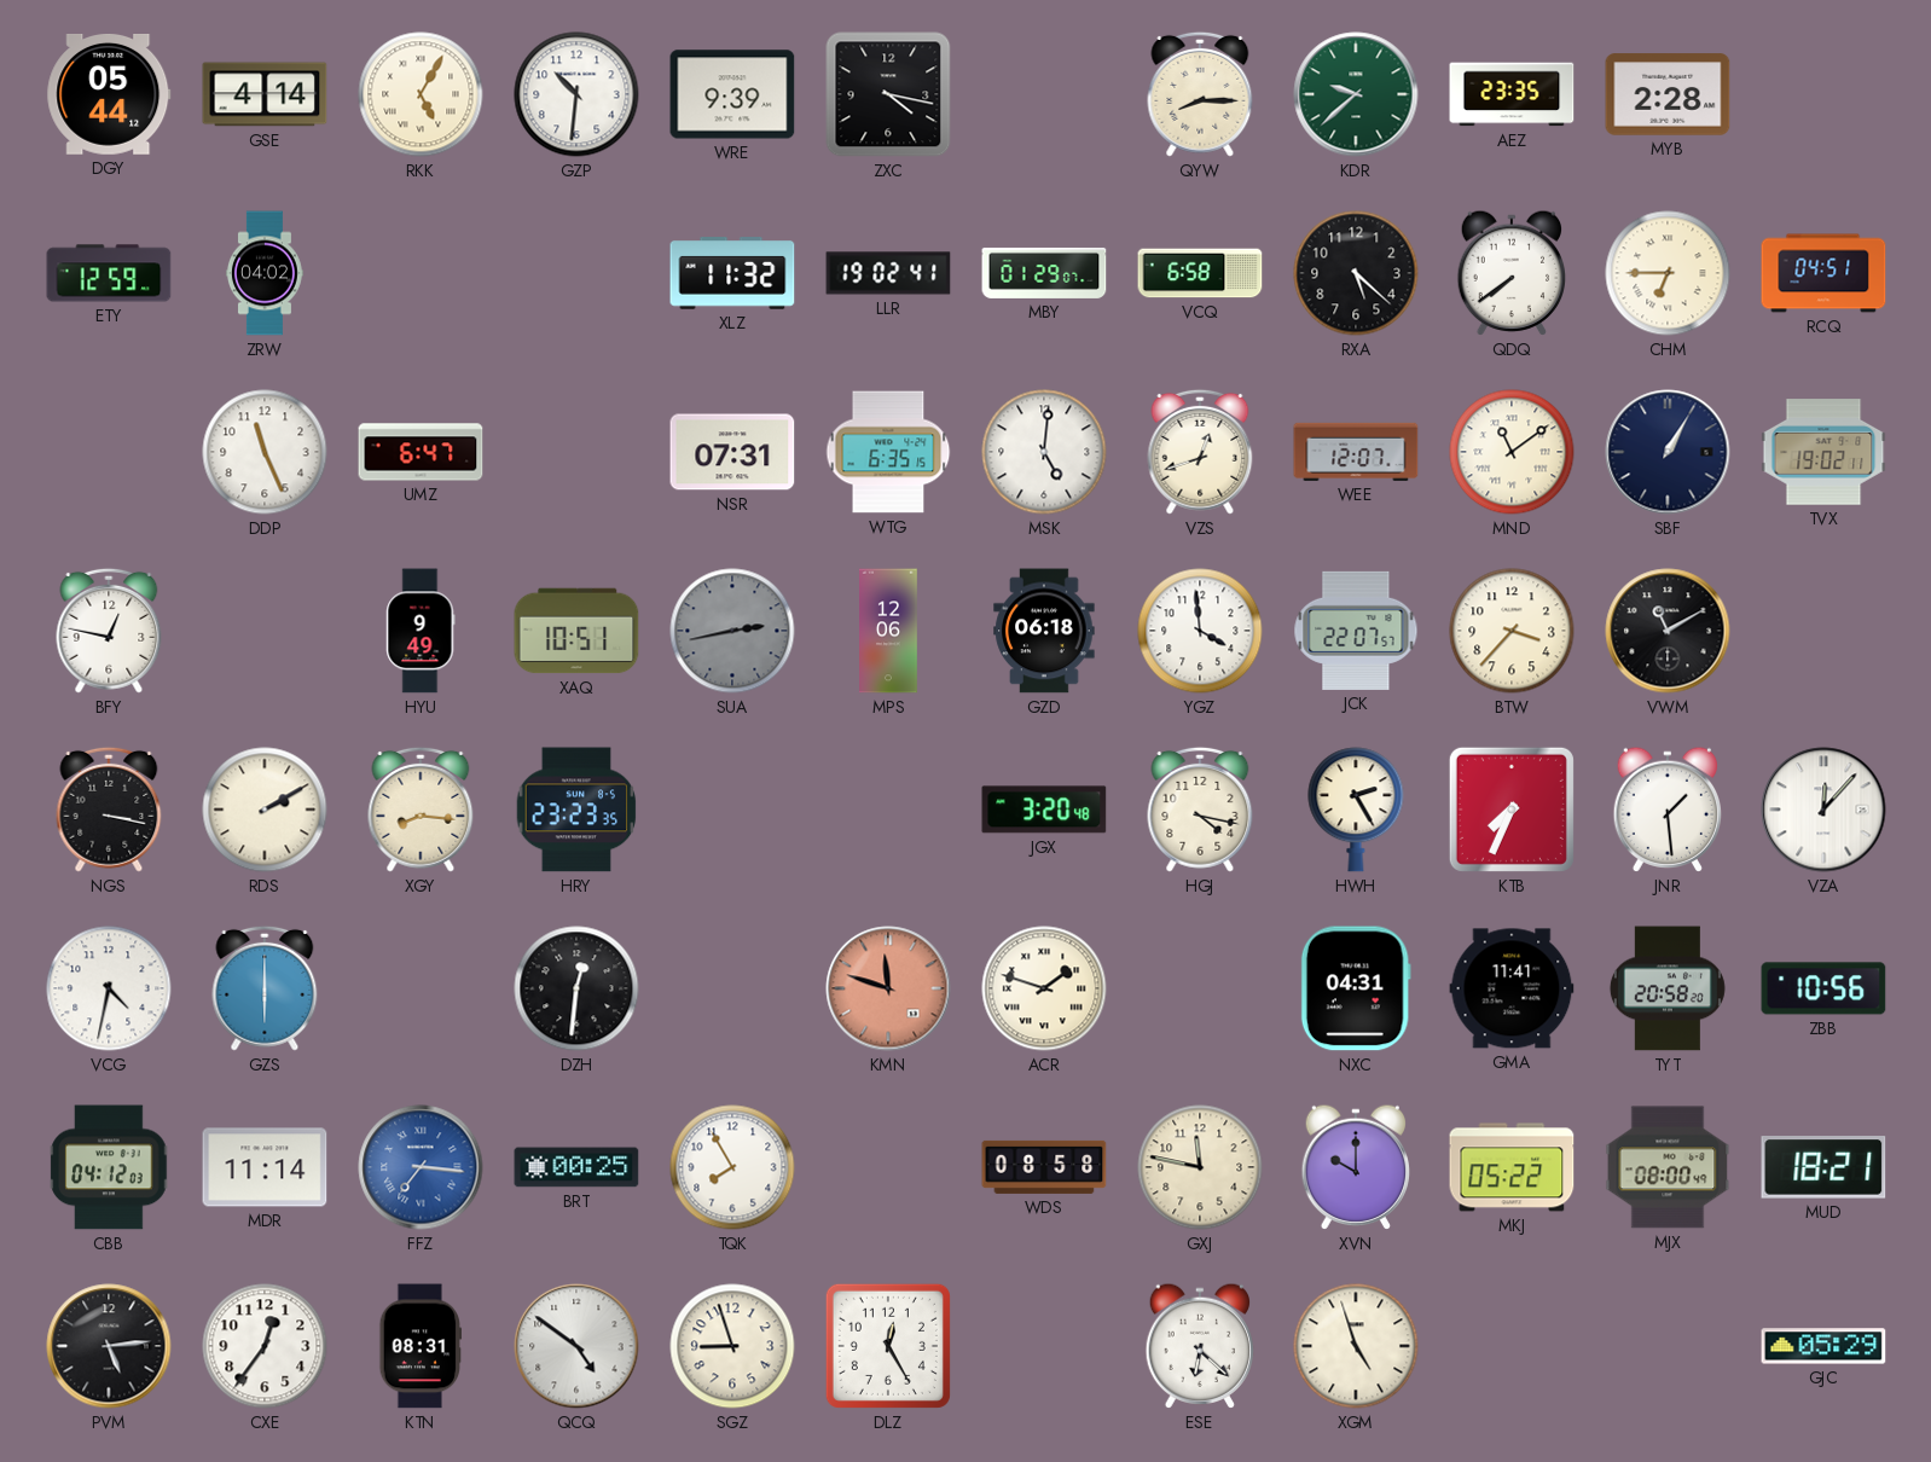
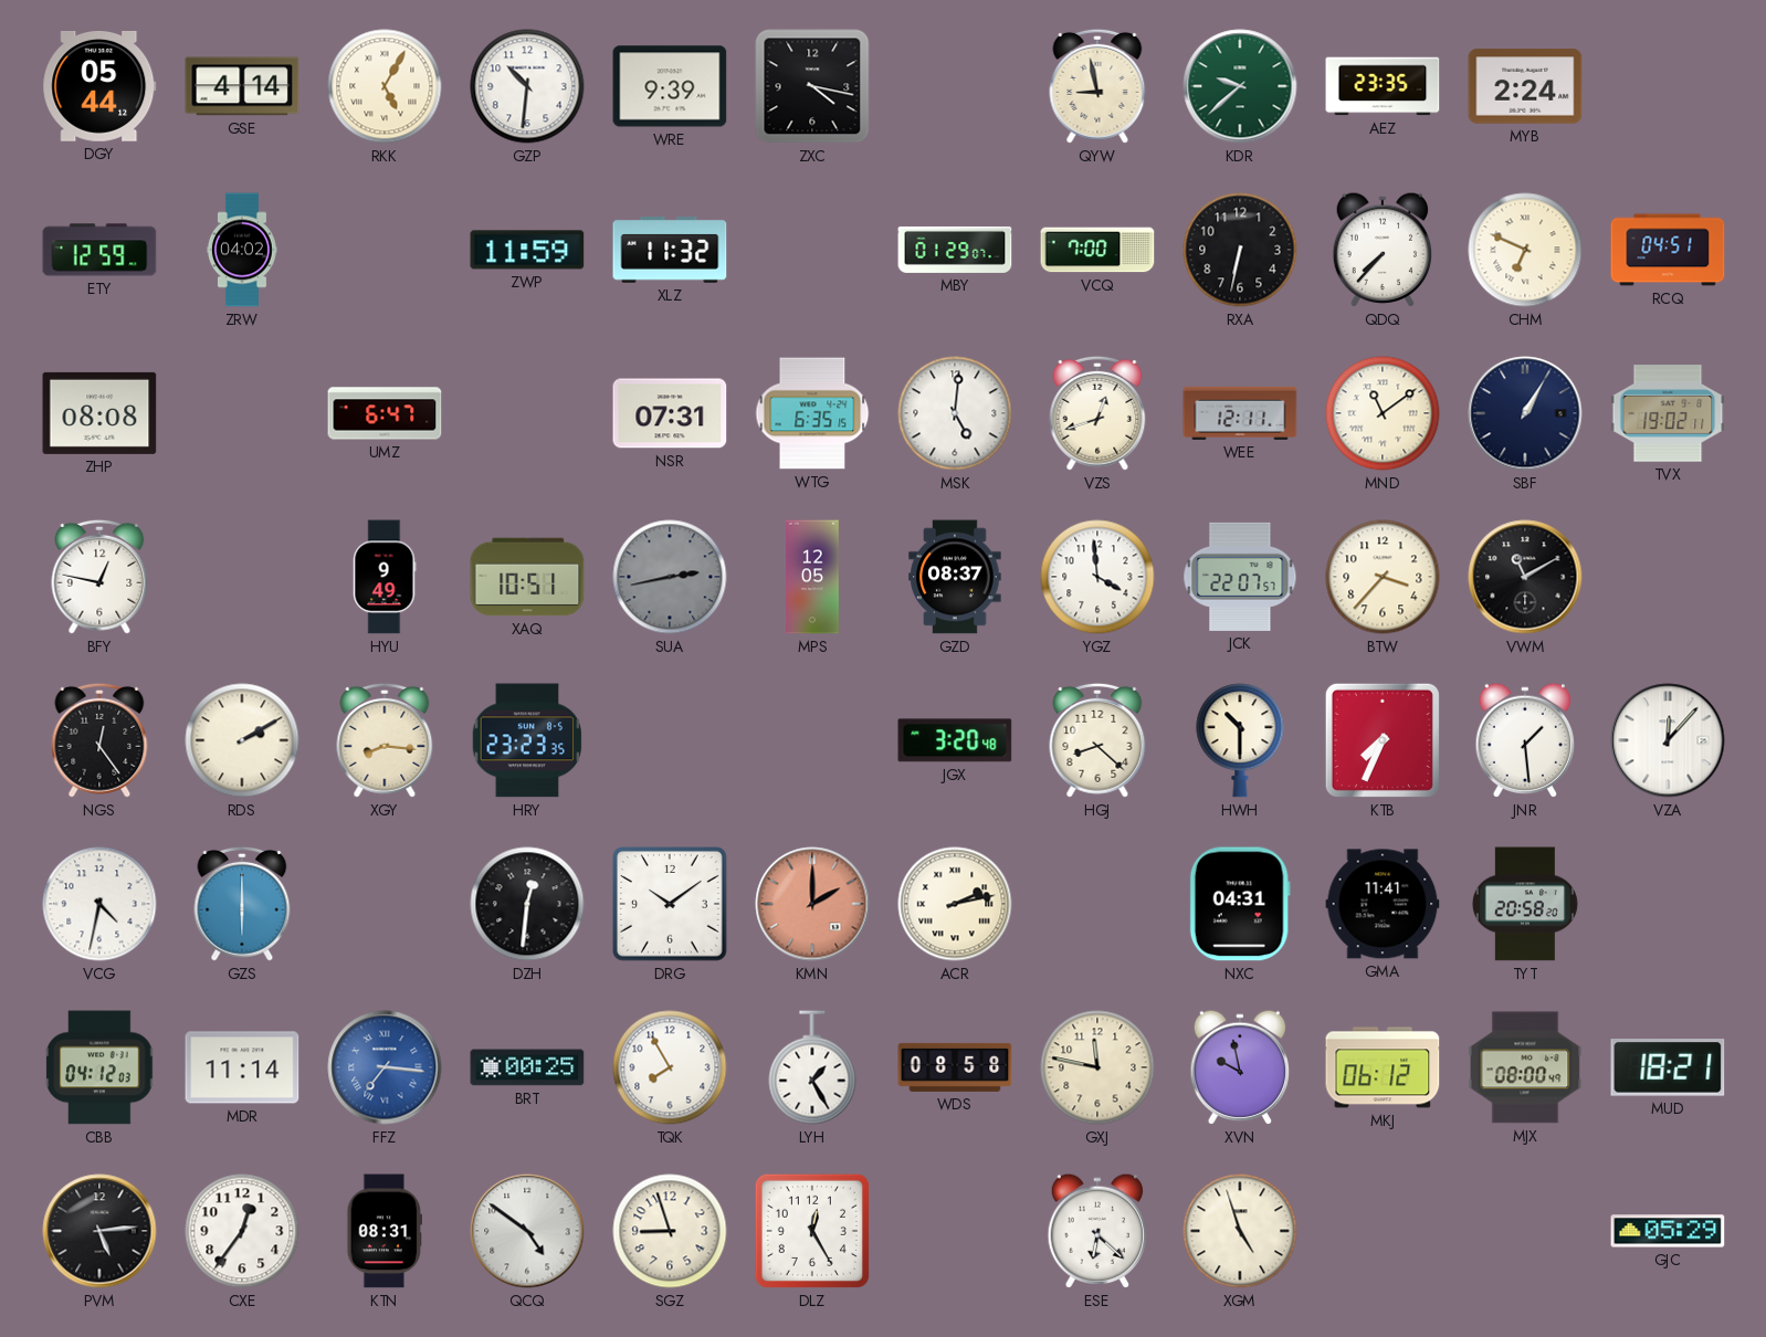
QYW: 8:15 -> 8:58 (1097, 86)
MYB: 2:28 -> 2:24 (1525, 86)
ZWP: none -> 11:59 (527, 250)
LLR: 19:02 -> none (888, 273)
VCQ: 6:58 -> 7:00 (1097, 250)
RXA: 5:22 -> 6:32 (1240, 250)
QDQ: 7:39 -> 7:37 (1381, 250)
CHM: 6:45 -> 6:49 (1525, 250)
ZHP: none -> 08:08 (99, 413)
DDP: 11:26 -> none (265, 452)
WEE: 12:07 -> 12:11 (1240, 413)
MPS: 12:06 -> 12:05 (813, 577)
GZD: 06:18 -> 08:37 (955, 577)
NGS: 3:17 -> 12:24 (99, 740)
HGJ: 4:17 -> 8:22 (1097, 740)
HWH: 2:25 -> 10:30 (1240, 740)
DRG: none -> 10:09 (670, 904)
KMN: 11:48 -> 2:00 (812, 904)
ACR: 1:48 -> 2:13 (955, 904)
ZBB: 10:56 -> none (1823, 988)
LYH: none -> 1:25 (812, 1067)
XVN: 10:00 -> 9:58 (1239, 1067)
MKJ: 05:22 -> 06:12 (1383, 1067)
